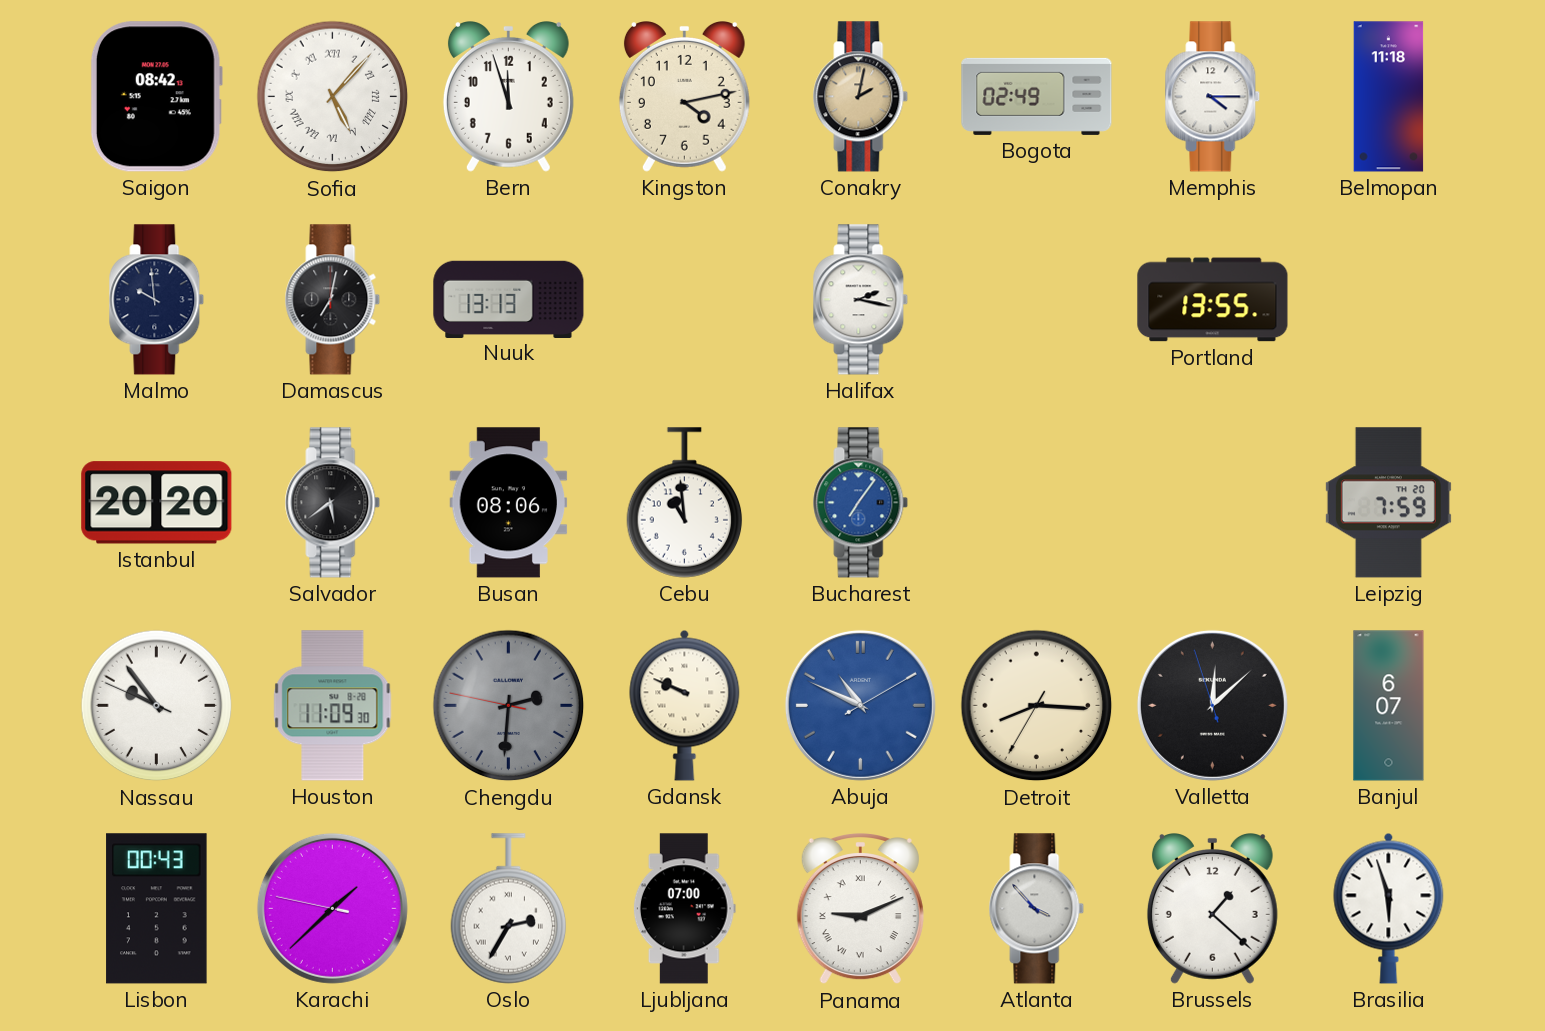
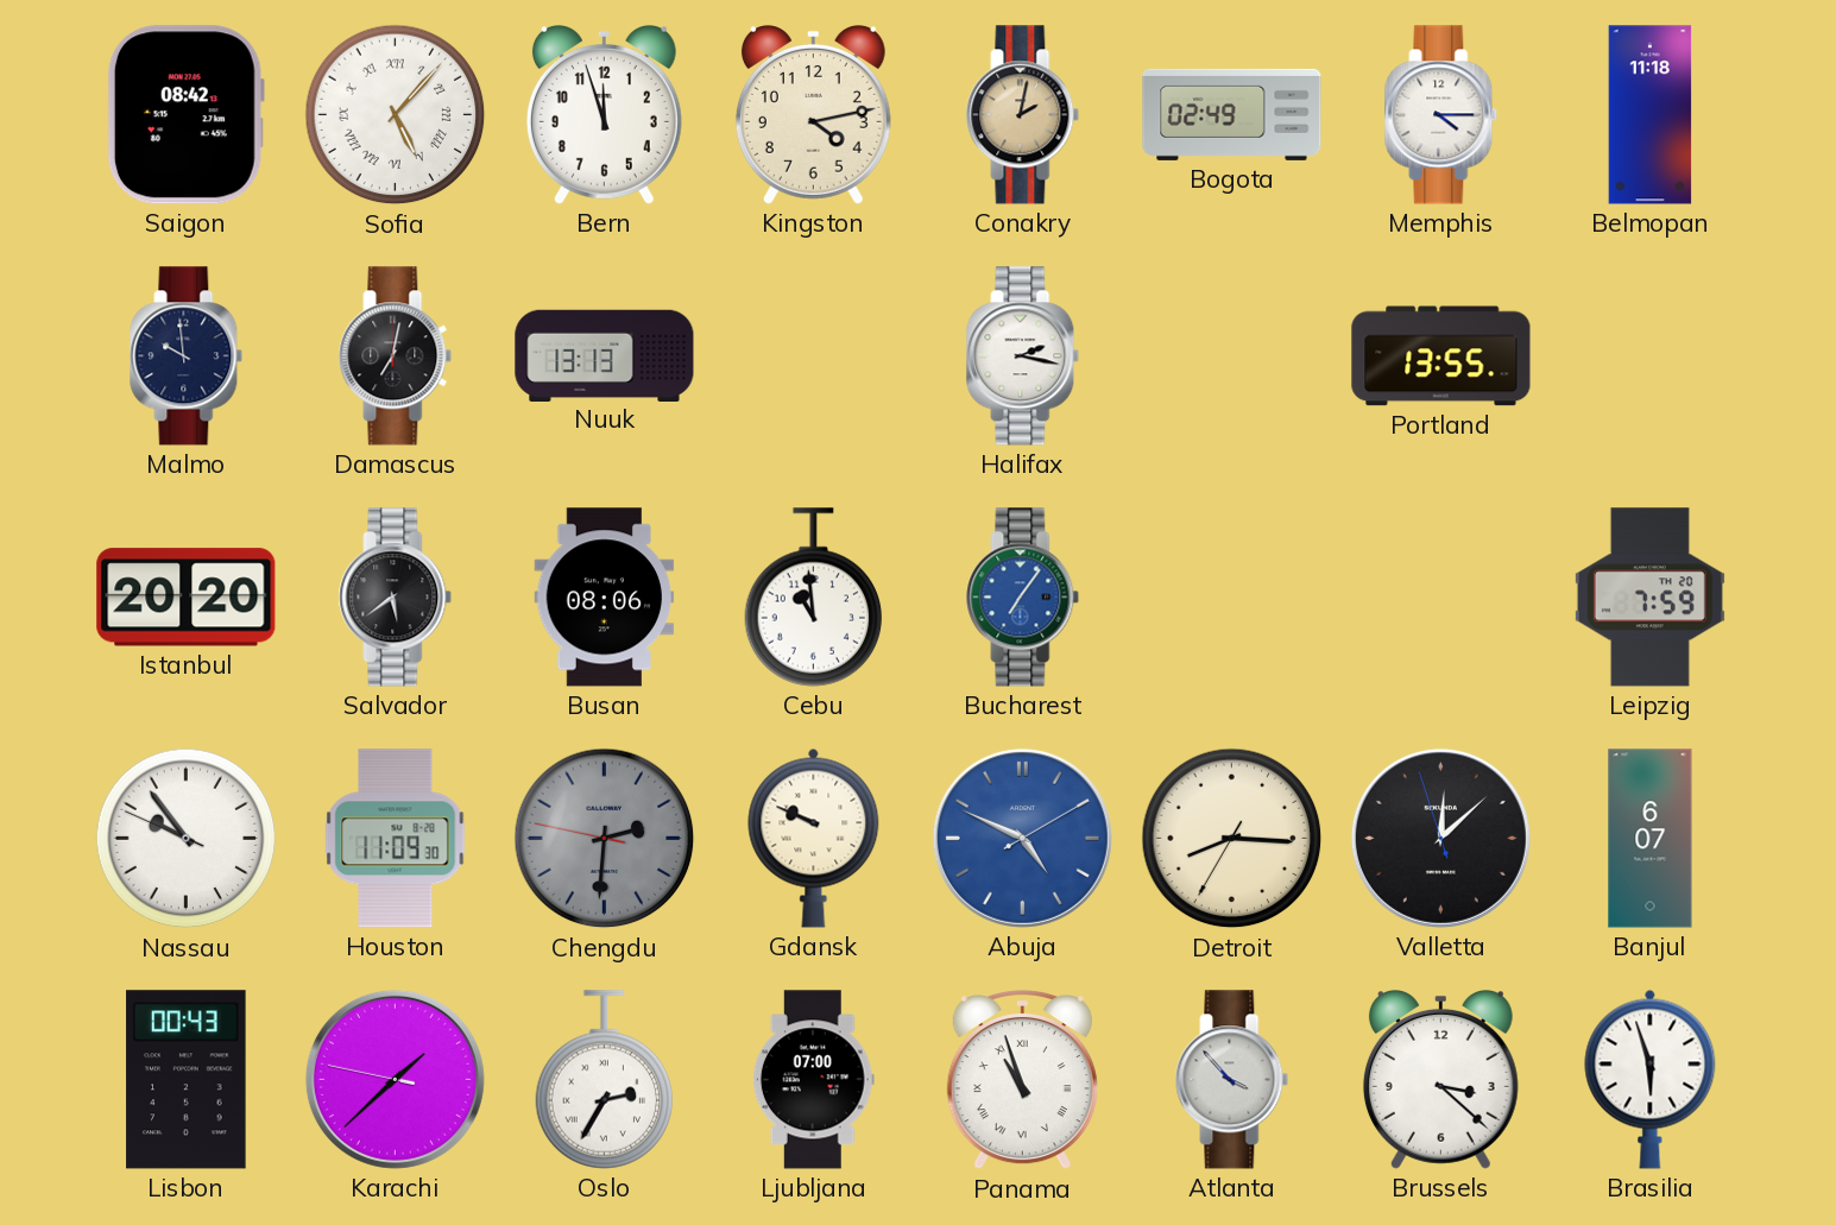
Abuja: 10:49 -> 4:49 (1022, 838)
Panama: 9:11 -> 10:57 (1022, 1081)
Brussels: 1:22 -> 3:22 (1440, 1080)
